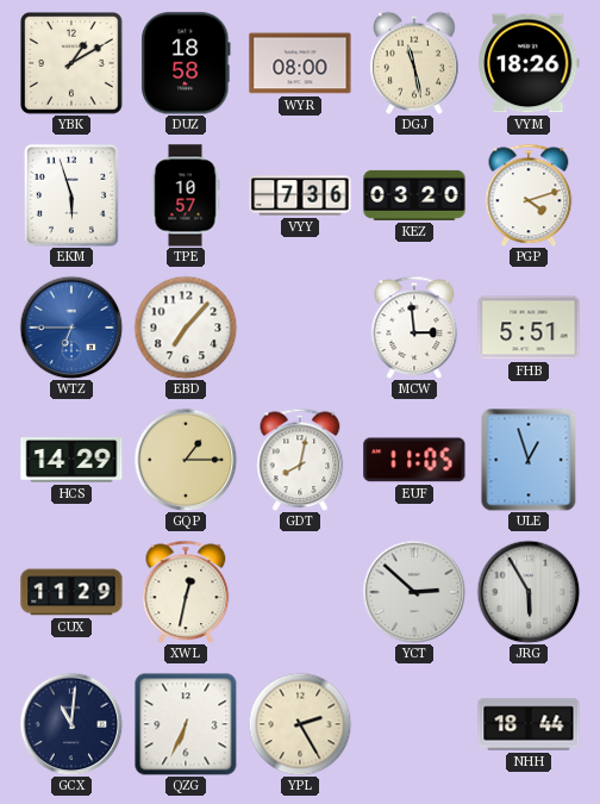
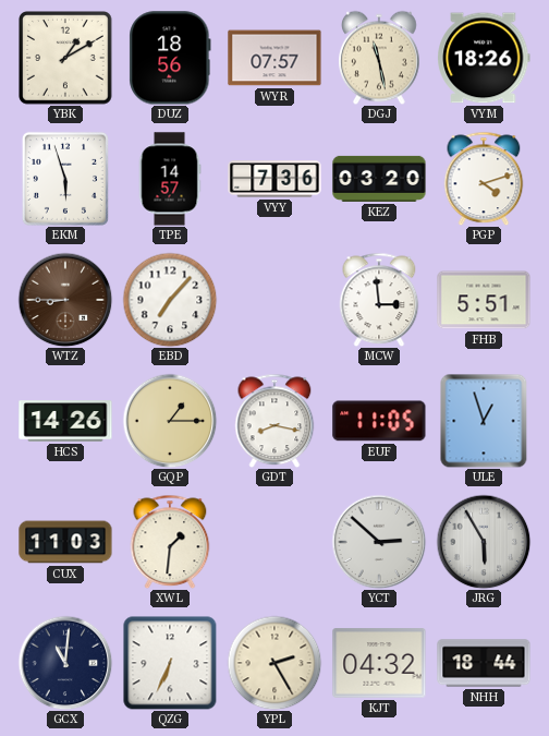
DUZ: 18:58 -> 18:56 (170, 58)
WYR: 08:00 -> 07:57 (274, 58)
TPE: 10:57 -> 14:57 (170, 179)
WTZ: 6:45 -> 8:45 (65, 300)
WTZ dial: blue -> brown (65, 300)
HCS: 14:29 -> 14:26 (65, 421)
GDT: 8:02 -> 8:17 (274, 421)
CUX: 11:29 -> 11:03 (65, 542)
XWL: 12:32 -> 1:31 (170, 542)
KJT: none -> 04:32 (379, 663)
